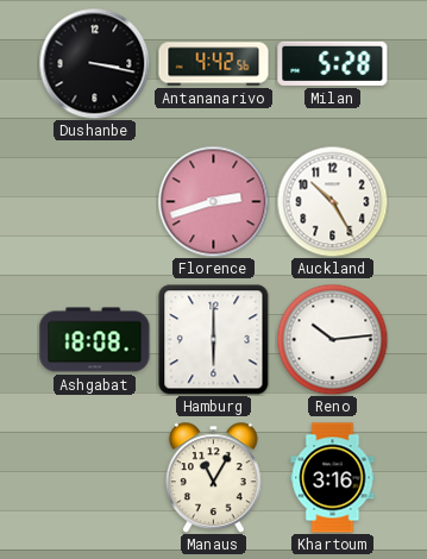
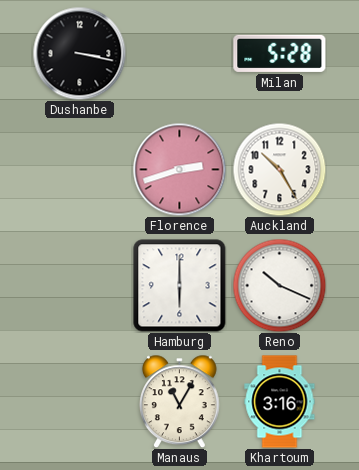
Antananarivo: 4:42 -> none (214, 64)
Ashgabat: 18:08 -> none (95, 340)
Reno: 10:14 -> 10:19 (279, 285)
